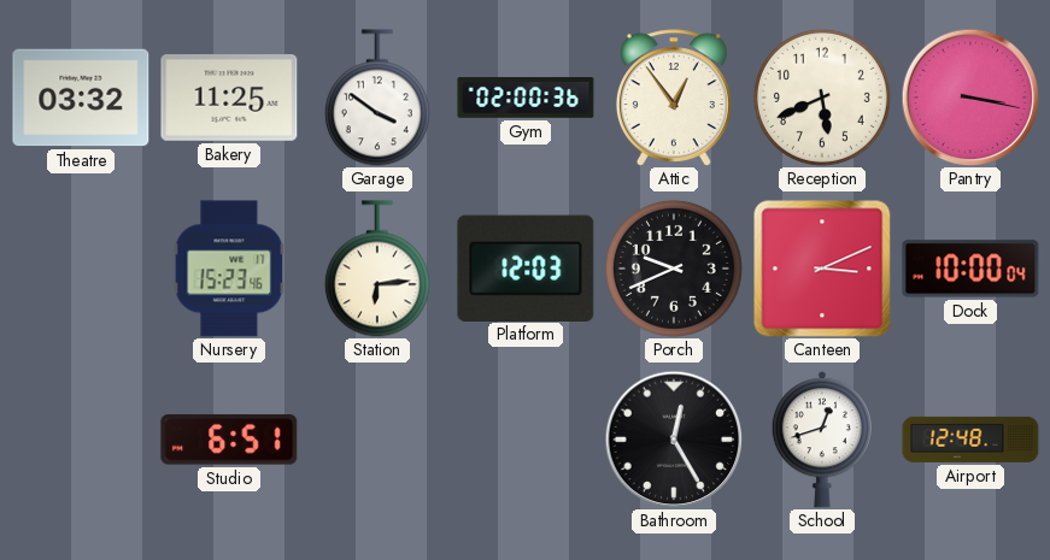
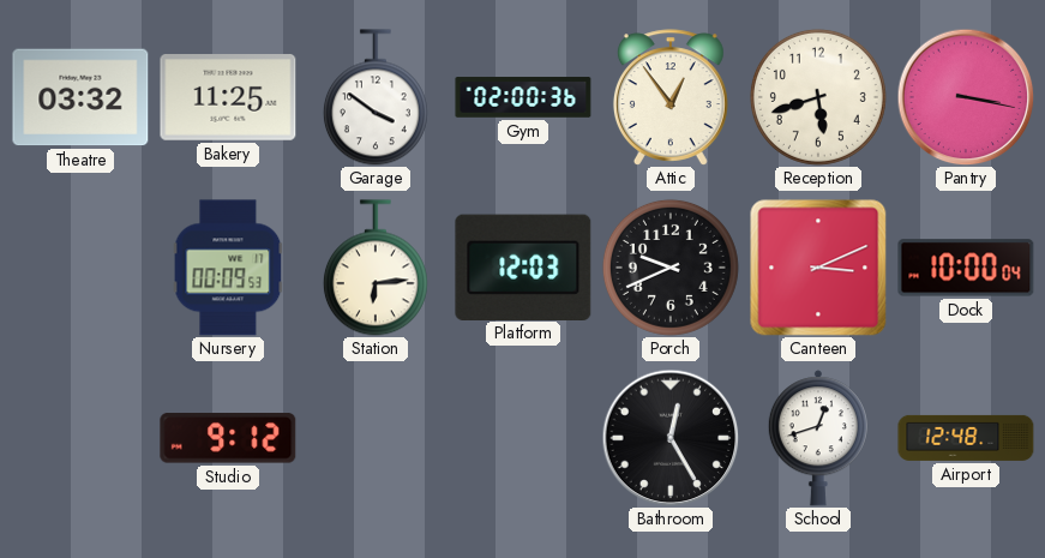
Reception: 5:41 -> 5:42 (818, 97)
Nursery: 15:23 -> 00:09 (228, 268)
Studio: 6:51 -> 9:12 (228, 438)
